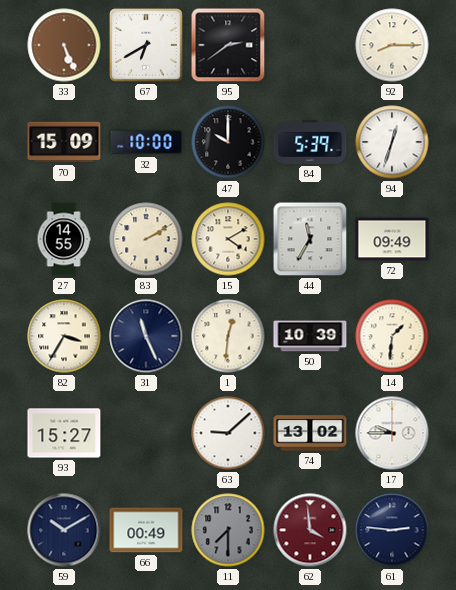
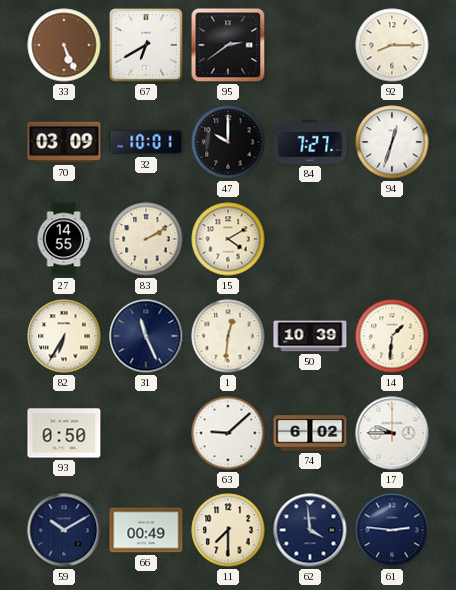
70: 15:09 -> 03:09 (64, 142)
32: 10:00 -> 10:01 (146, 142)
84: 5:39 -> 7:27 (310, 142)
44: 11:35 -> none (310, 239)
72: 09:49 -> none (392, 239)
82: 3:35 -> 6:35 (64, 336)
93: 15:27 -> 0:50 (64, 433)
74: 13:02 -> 6:02 (310, 433)
11 dial: grey -> cream (228, 530)
62 dial: burgundy -> navy (310, 530)
